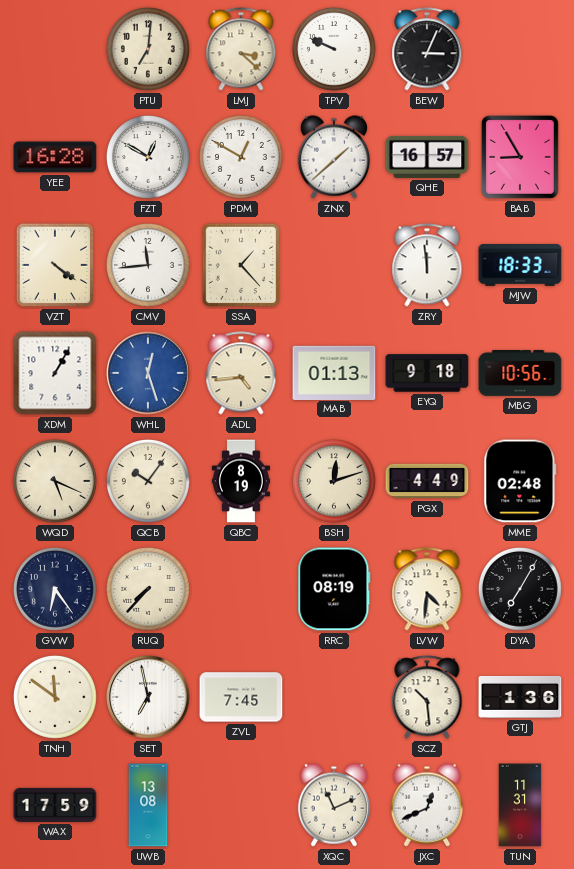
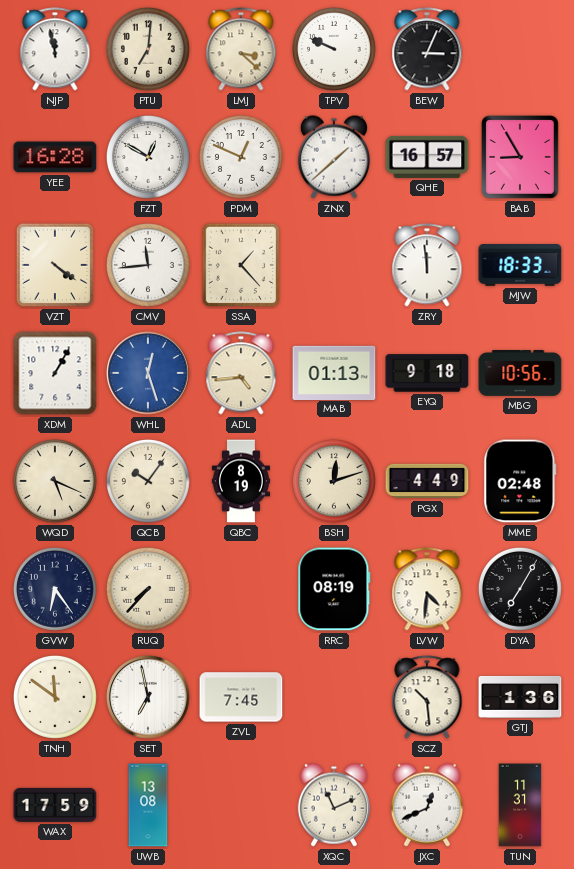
NJP: none -> 11:58 (55, 49)
PDM: 12:50 -> 12:49 (241, 157)
